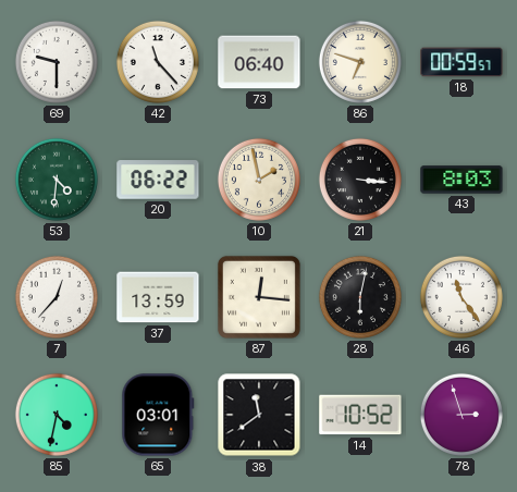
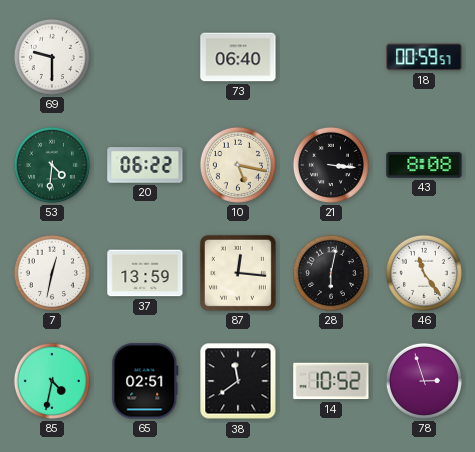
42: 11:23 -> none (158, 62)
86: 6:48 -> none (360, 62)
10: 1:58 -> 5:17 (238, 165)
43: 8:03 -> 8:08 (424, 165)
7: 12:37 -> 12:32 (52, 273)
65: 03:01 -> 02:51 (145, 381)
